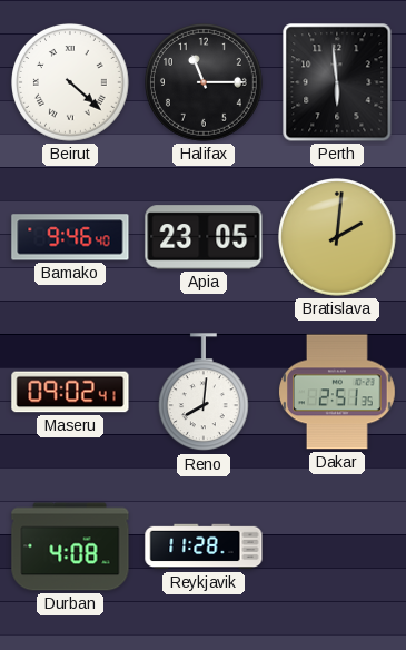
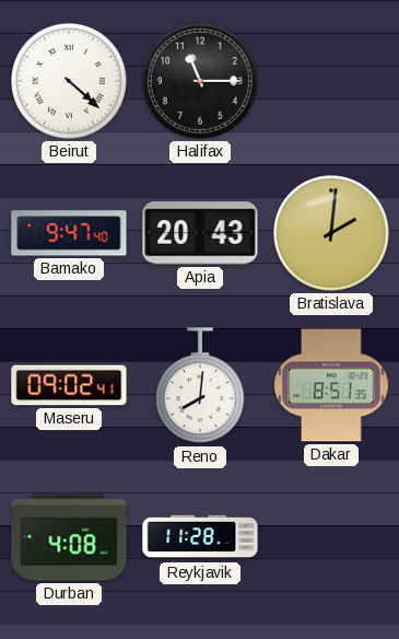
Perth: 5:59 -> none (337, 82)
Bamako: 9:46 -> 9:47 (69, 233)
Apia: 23:05 -> 20:43 (200, 233)
Dakar: 2:51 -> 8:51 (332, 385)
